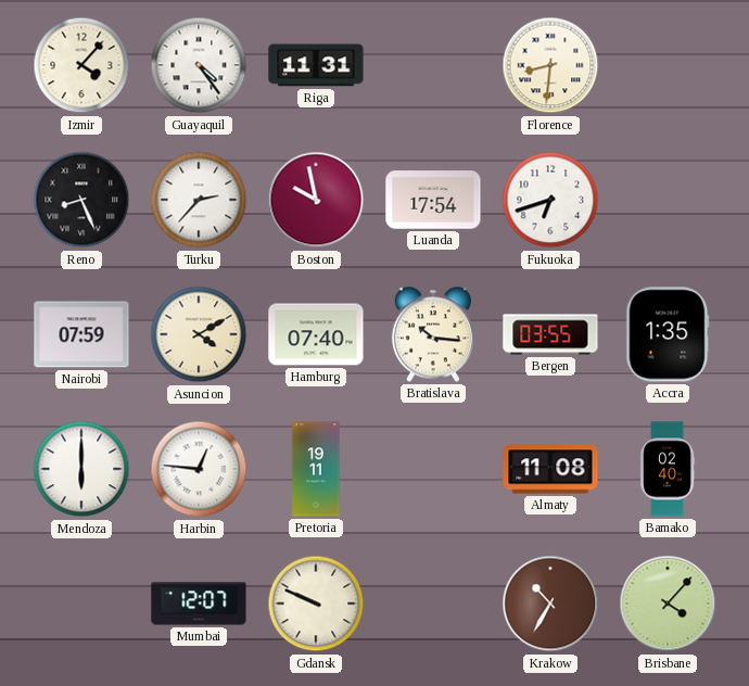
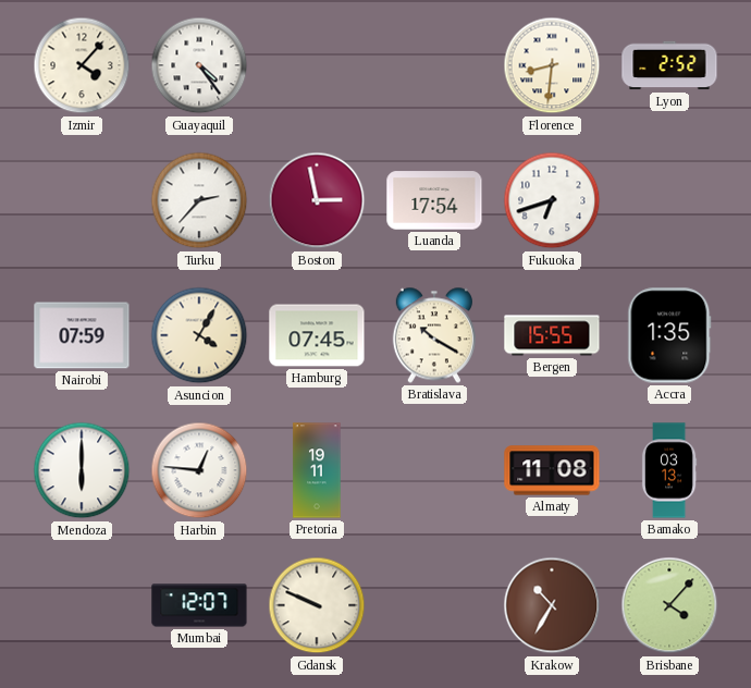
Riga: 11:31 -> none (316, 65)
Lyon: none -> 2:52 (669, 65)
Reno: 8:26 -> none (81, 200)
Boston: 9:58 -> 2:58 (317, 200)
Asuncion: 4:10 -> 4:05 (199, 335)
Hamburg: 07:40 -> 07:45 (317, 335)
Bratislava: 10:16 -> 10:20 (434, 335)
Bergen: 03:55 -> 15:55 (552, 335)
Bamako: 02:40 -> 03:13 (669, 470)
